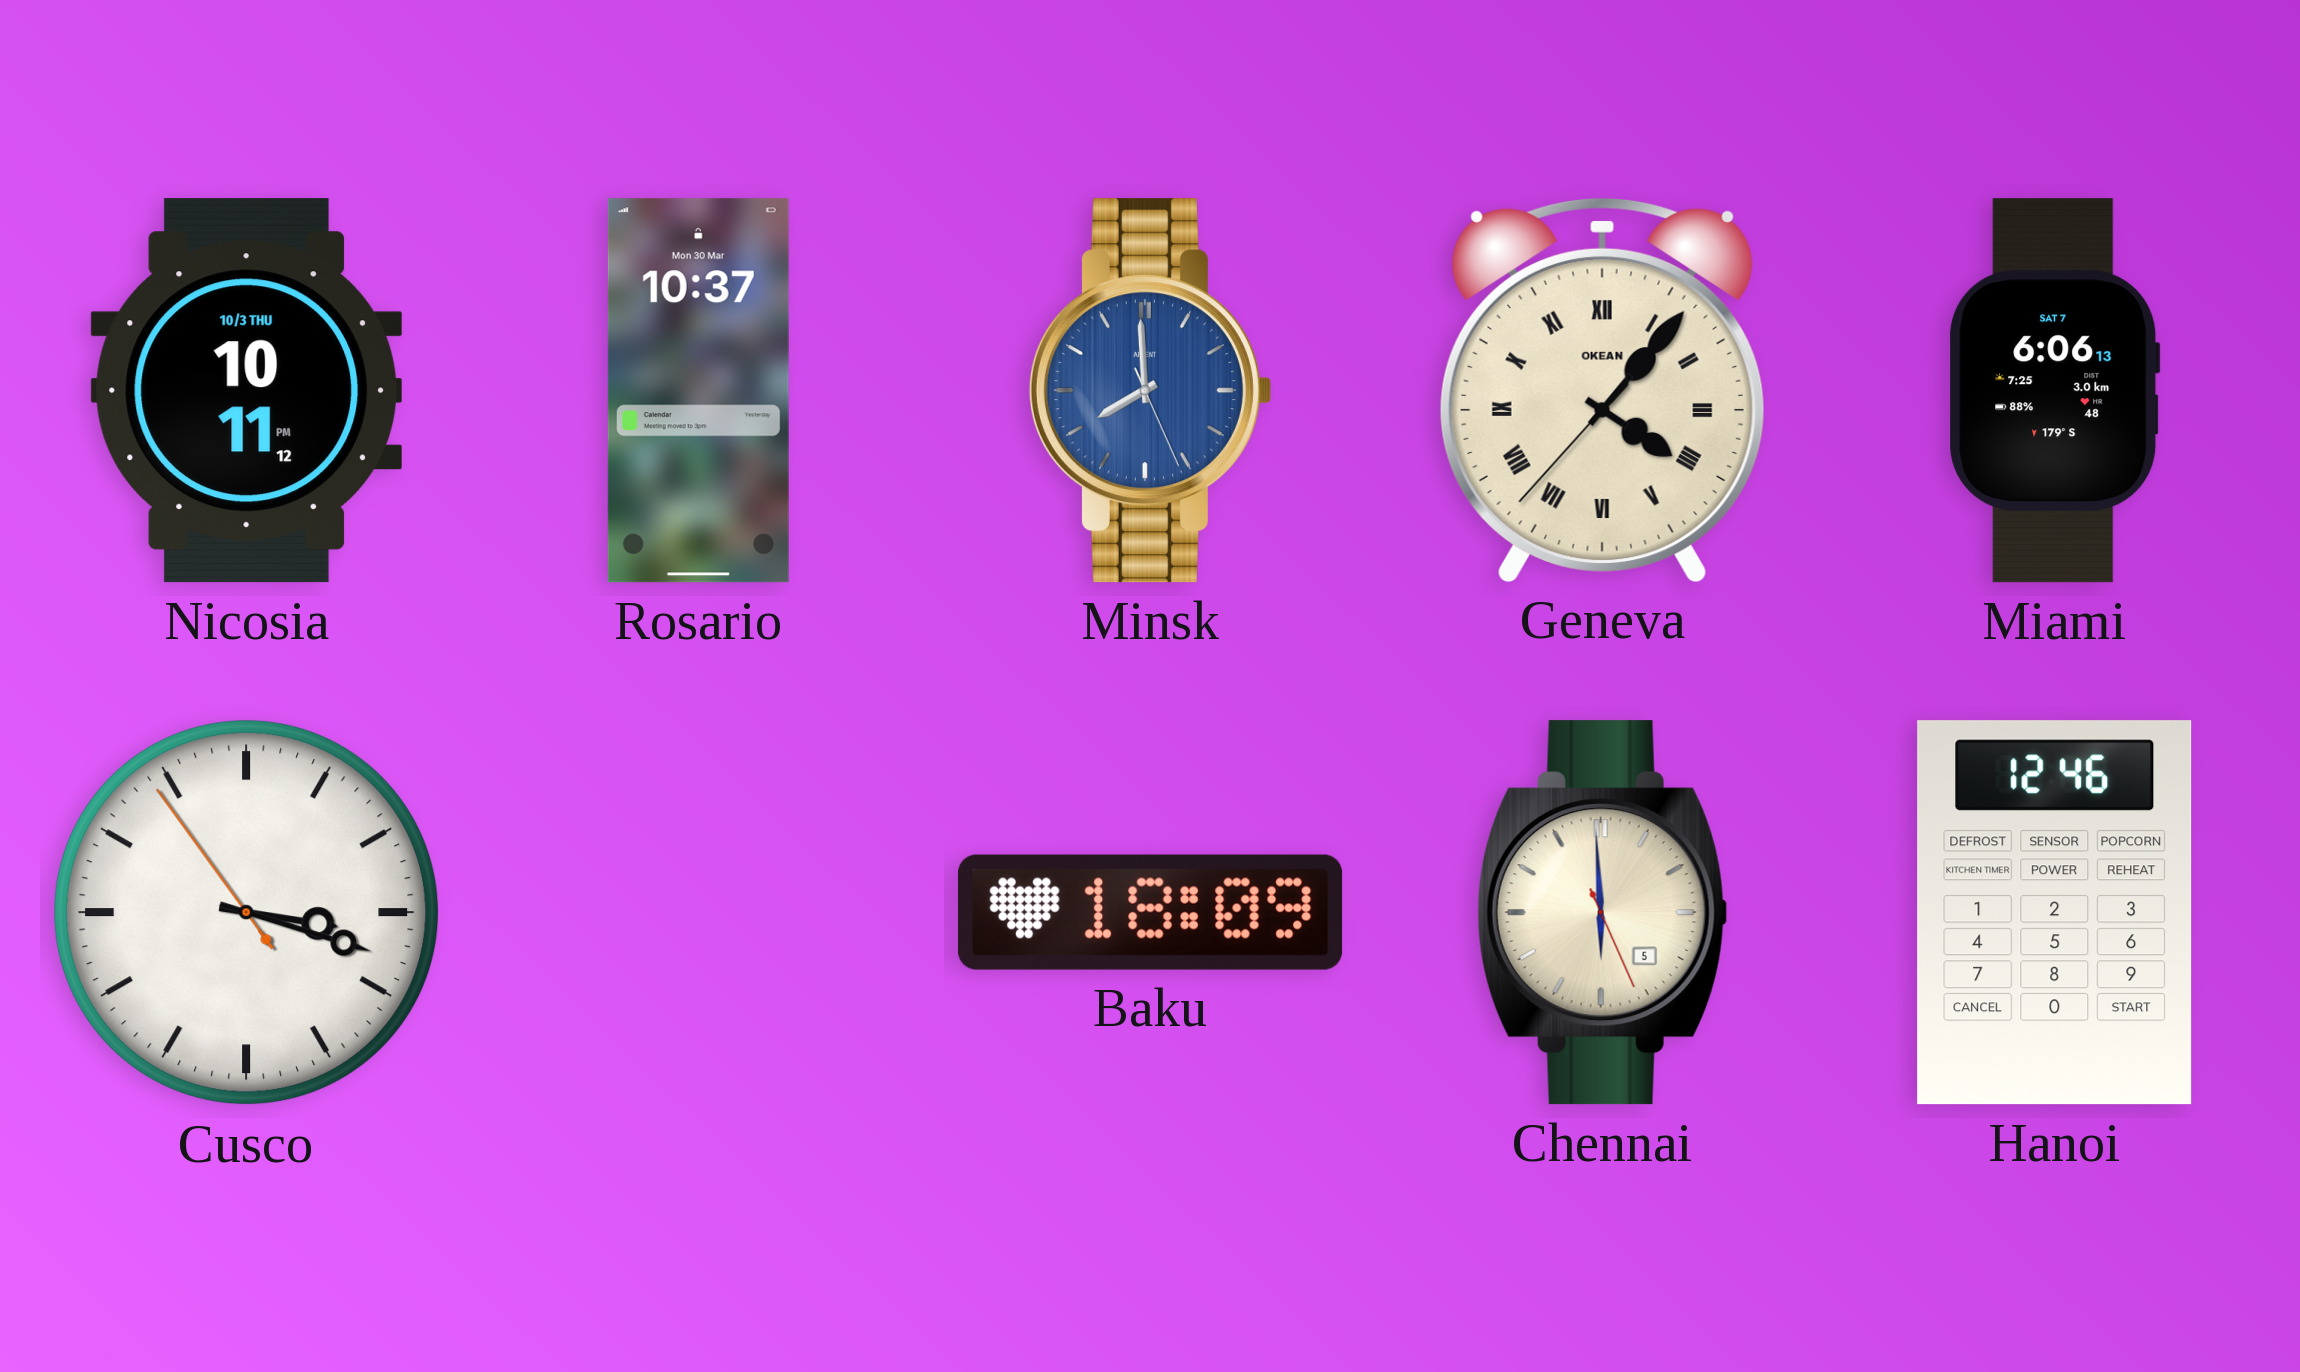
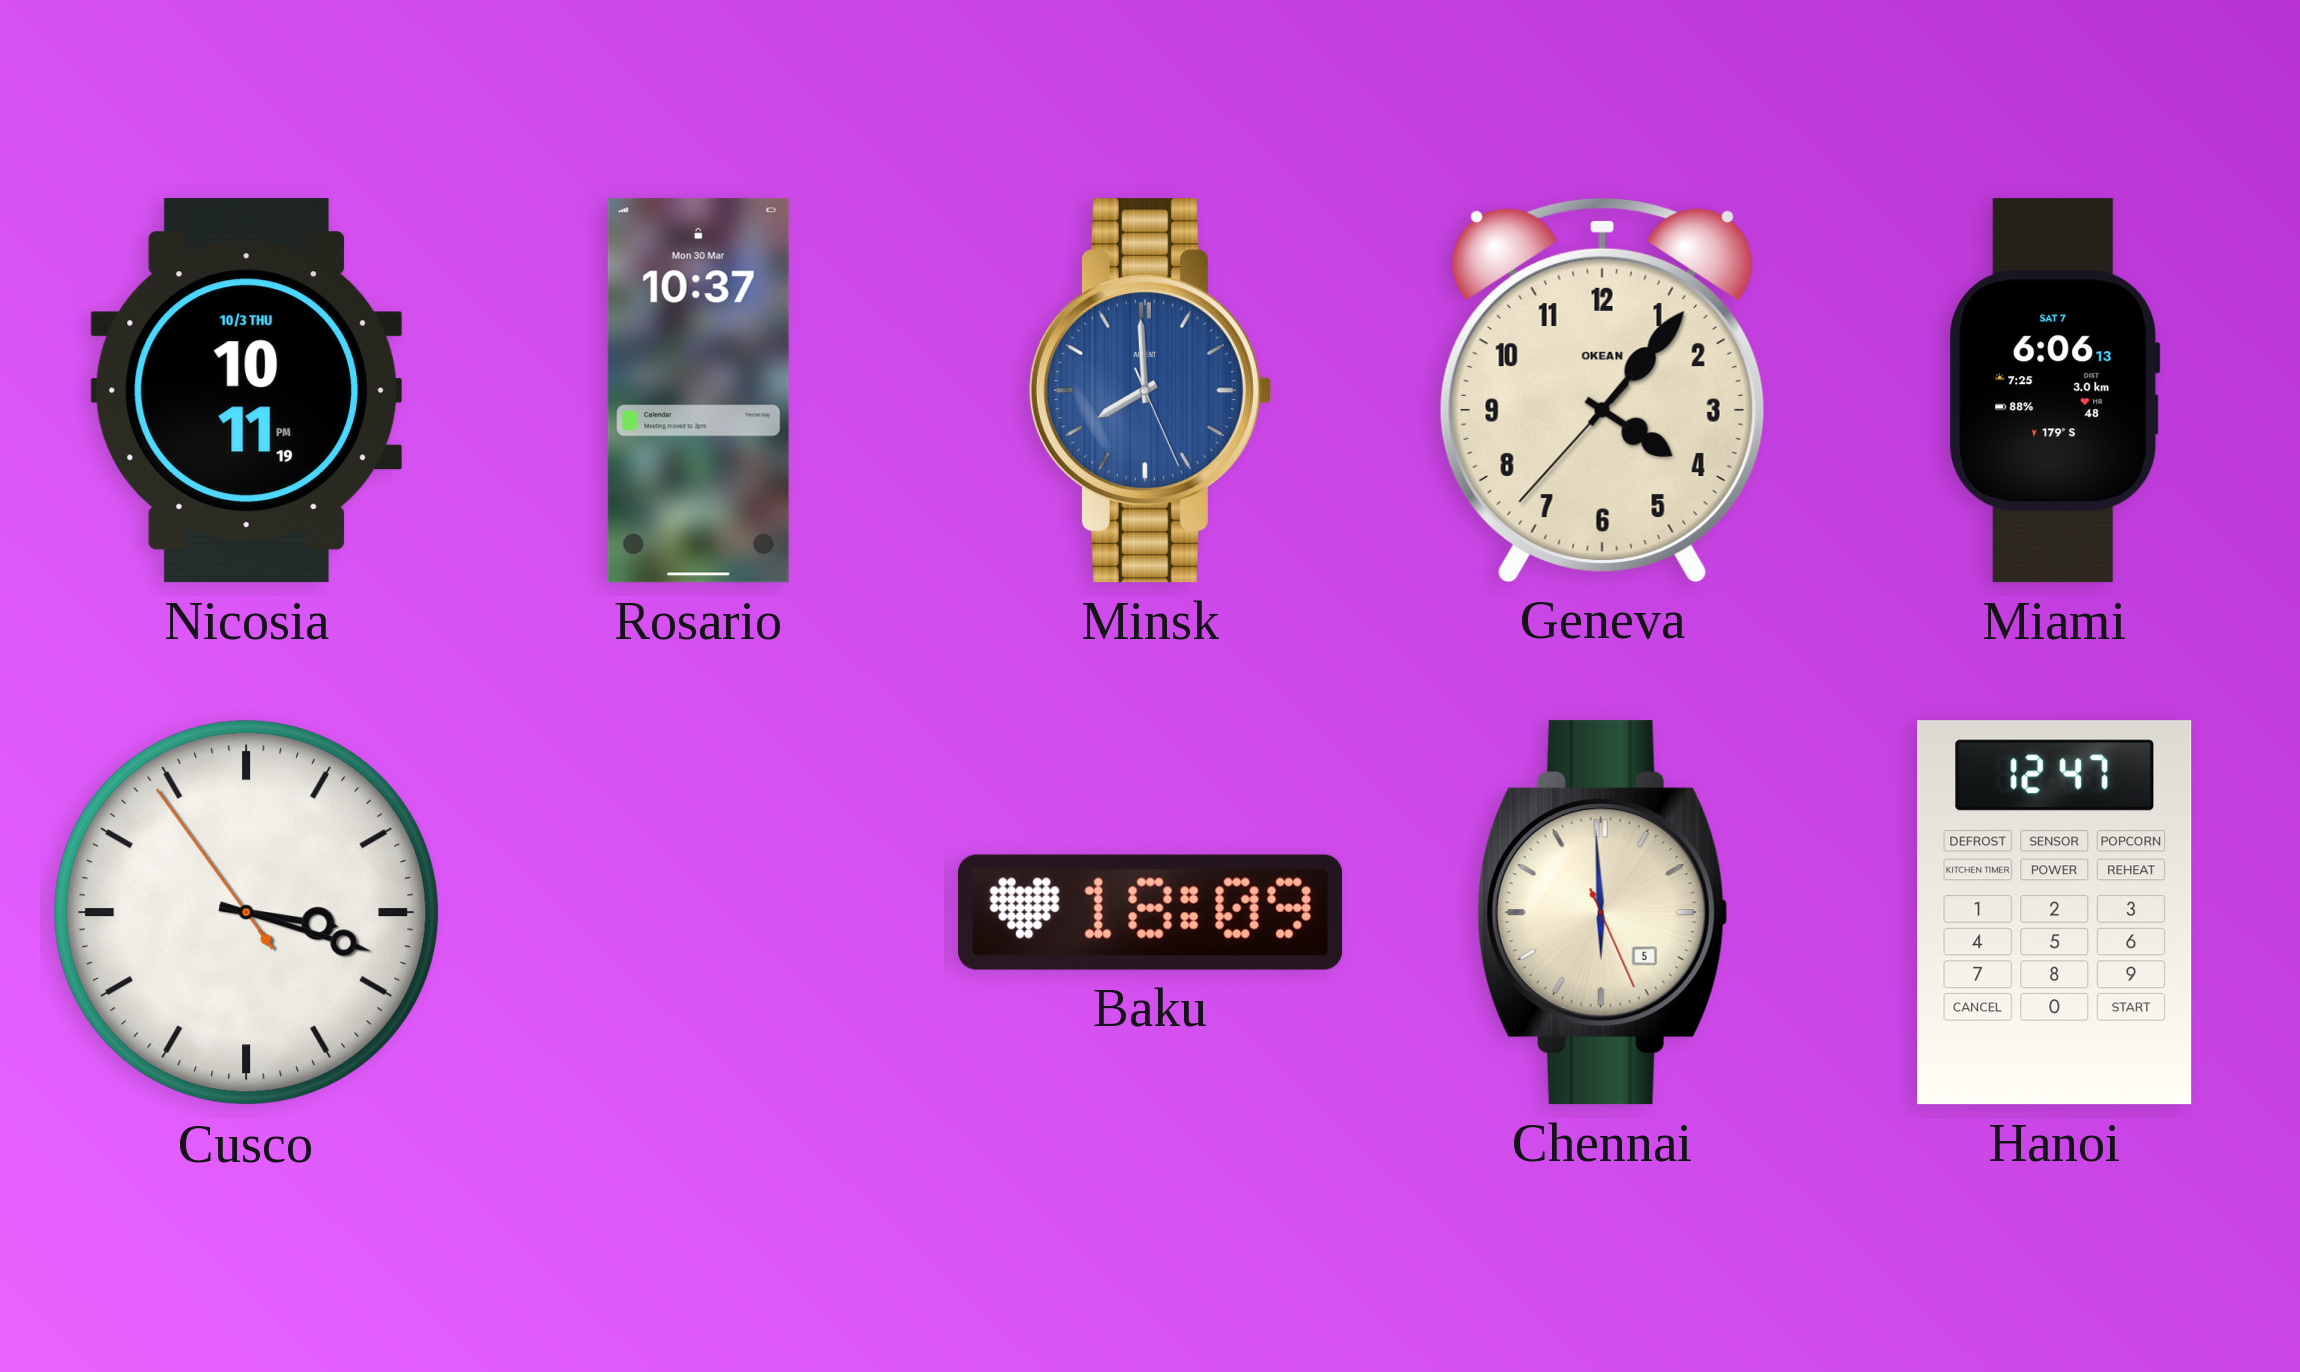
Nicosia: 10:11:12 PM -> 10:11:19 PM (246, 391)
Geneva numerals: Roman -> Arabic (1602, 390)
Hanoi: 12:46 -> 12:47 (2055, 913)
